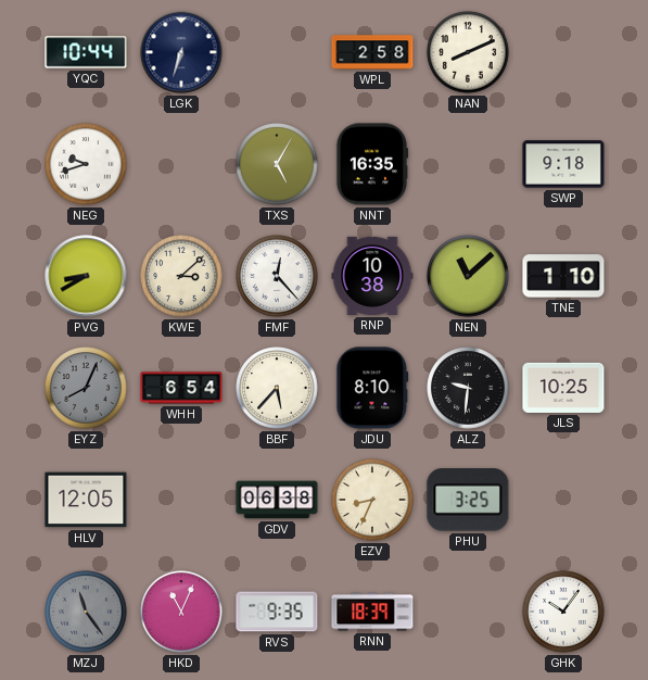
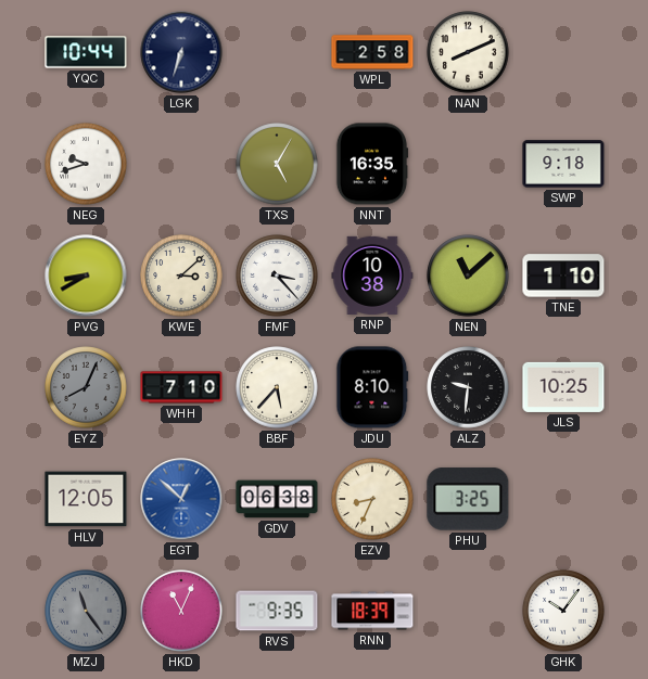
FMF: 12:23 -> 3:23 (277, 276)
WHH: 6:54 -> 7:10 (181, 387)
EGT: none -> 12:52 (181, 499)
